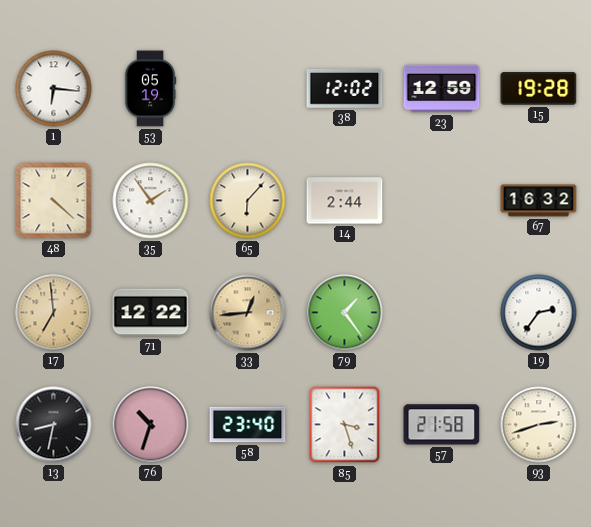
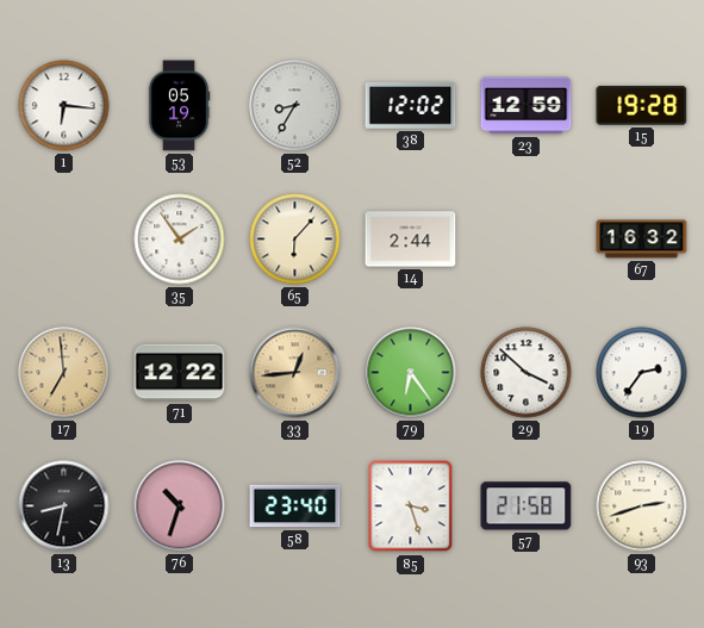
52: none -> 8:35 (295, 106)
48: 4:22 -> none (54, 201)
79: 1:24 -> 6:24 (411, 373)
29: none -> 3:52 (527, 373)
